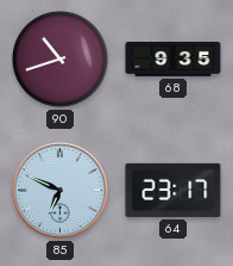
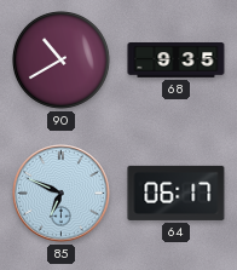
90: 10:42 -> 10:40 (60, 59)
64: 23:17 -> 06:17 (177, 193)
